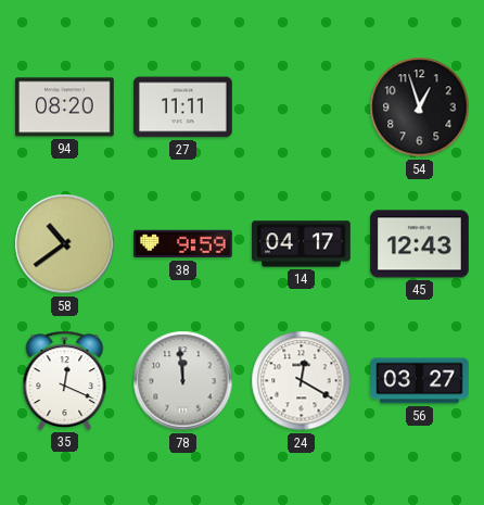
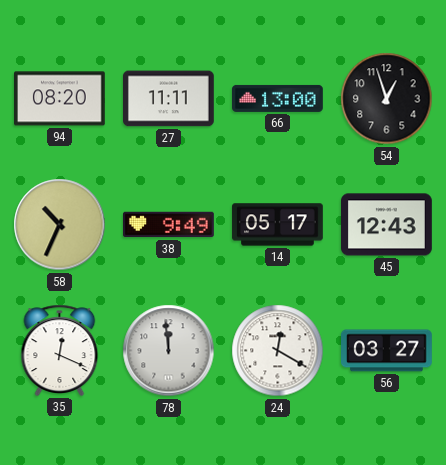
66: none -> 13:00 (278, 98)
58: 10:39 -> 10:34 (60, 225)
38: 9:59 -> 9:49 (169, 225)
14: 04:17 -> 05:17 (278, 225)
